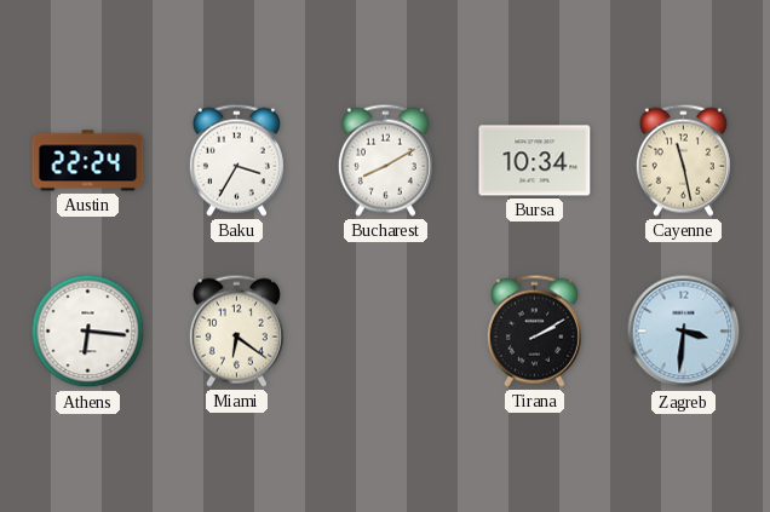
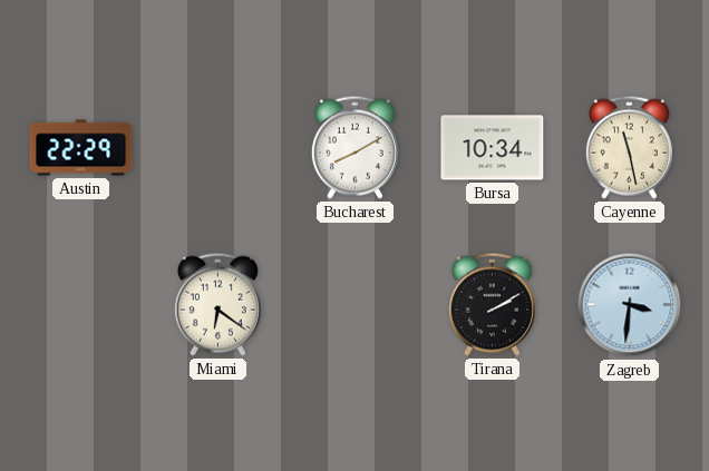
Austin: 22:24 -> 22:29 (81, 148)
Baku: 3:35 -> none (236, 160)
Athens: 6:16 -> none (88, 332)
